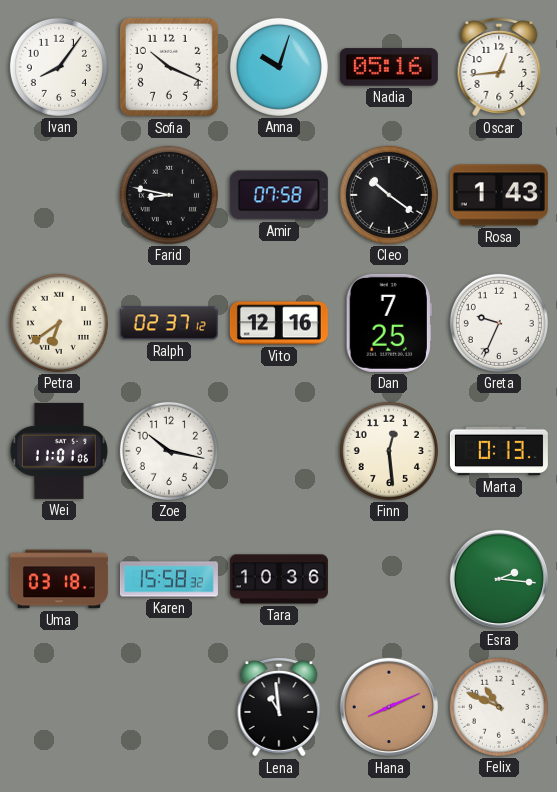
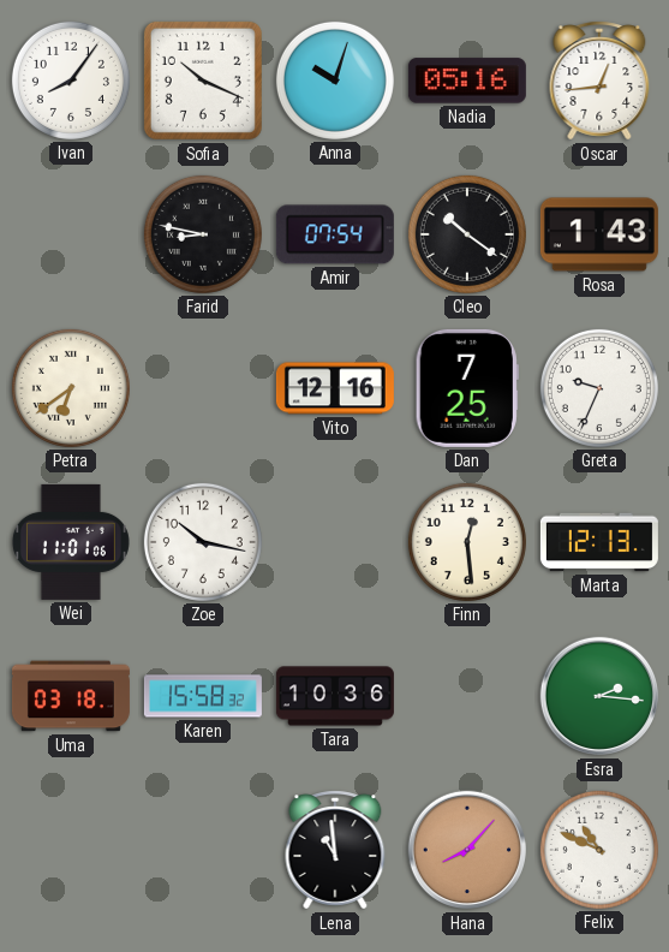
Amir: 07:58 -> 07:54 (335, 234)
Ralph: 02:37 -> none (169, 323)
Marta: 0:13 -> 12:13 (599, 542)
Hana: 8:11 -> 8:07 (467, 850)
